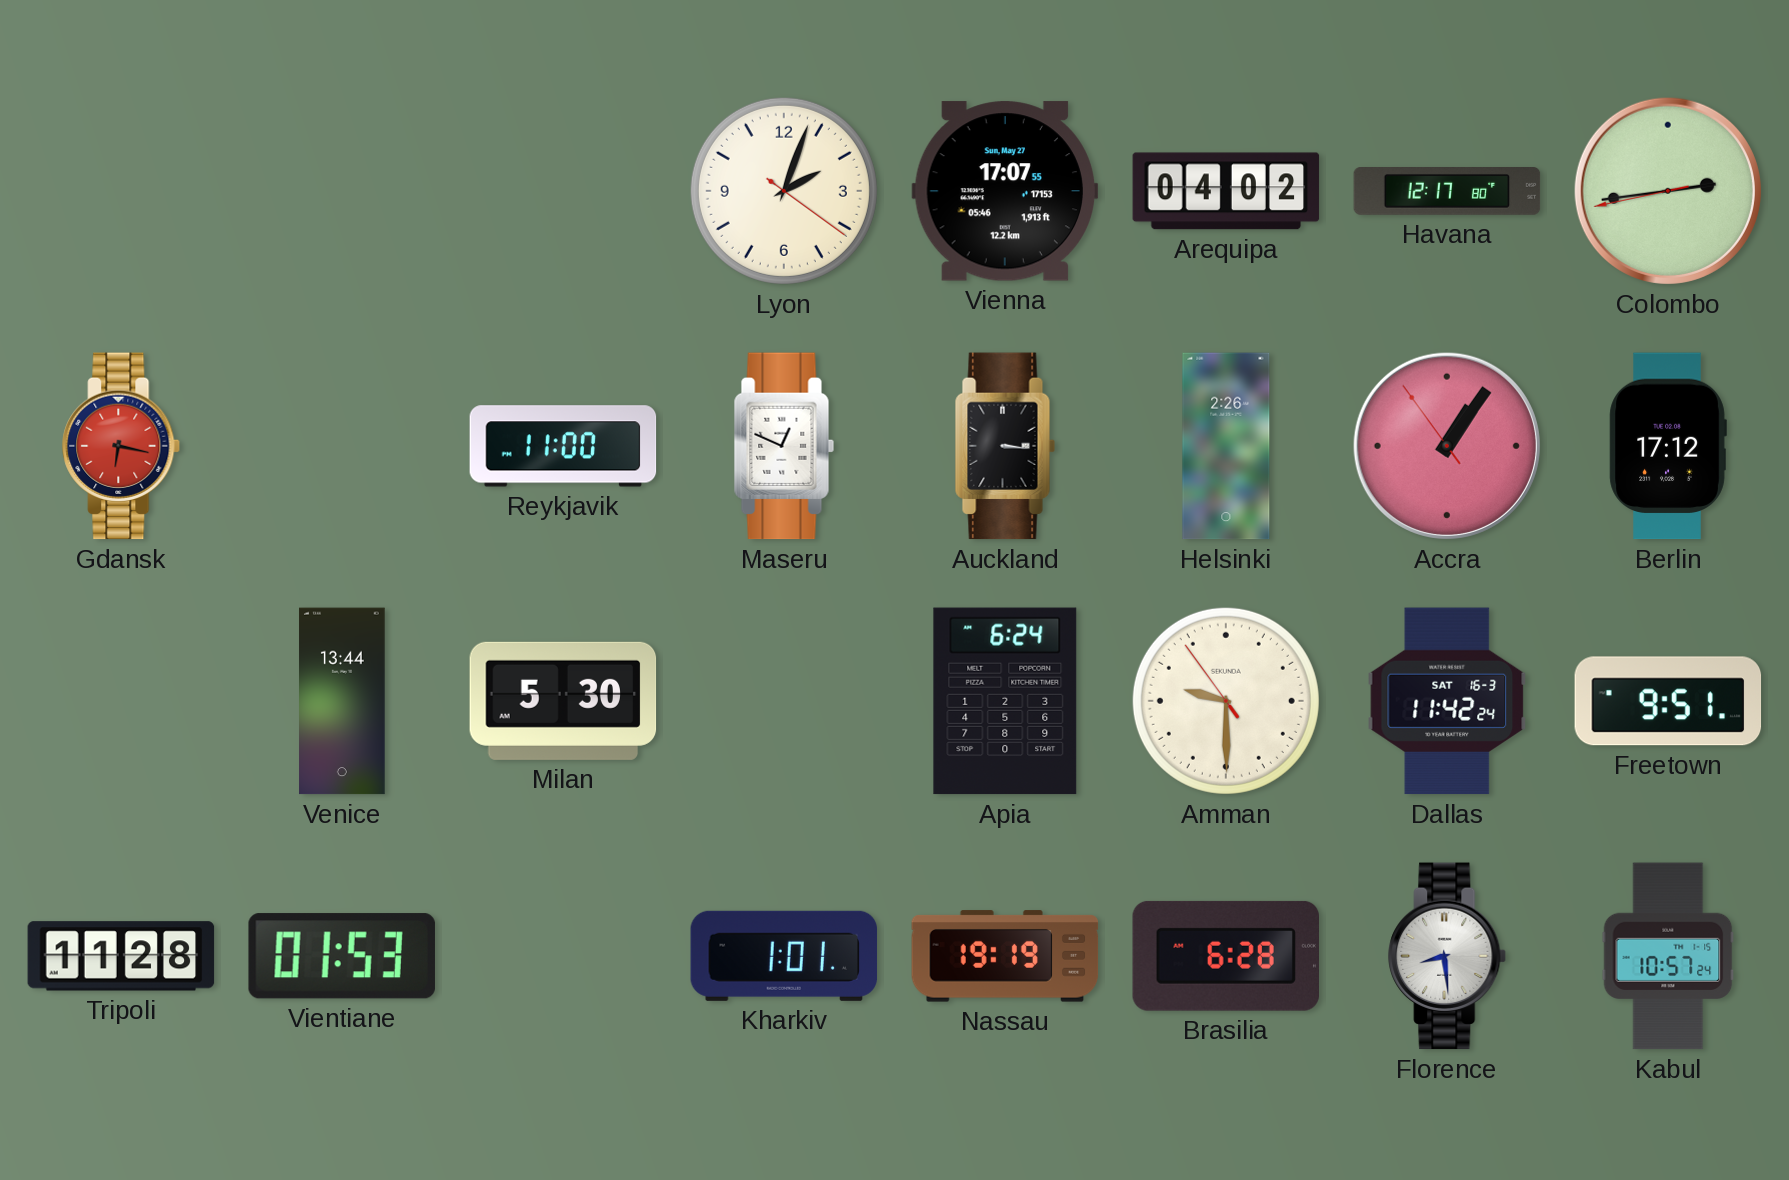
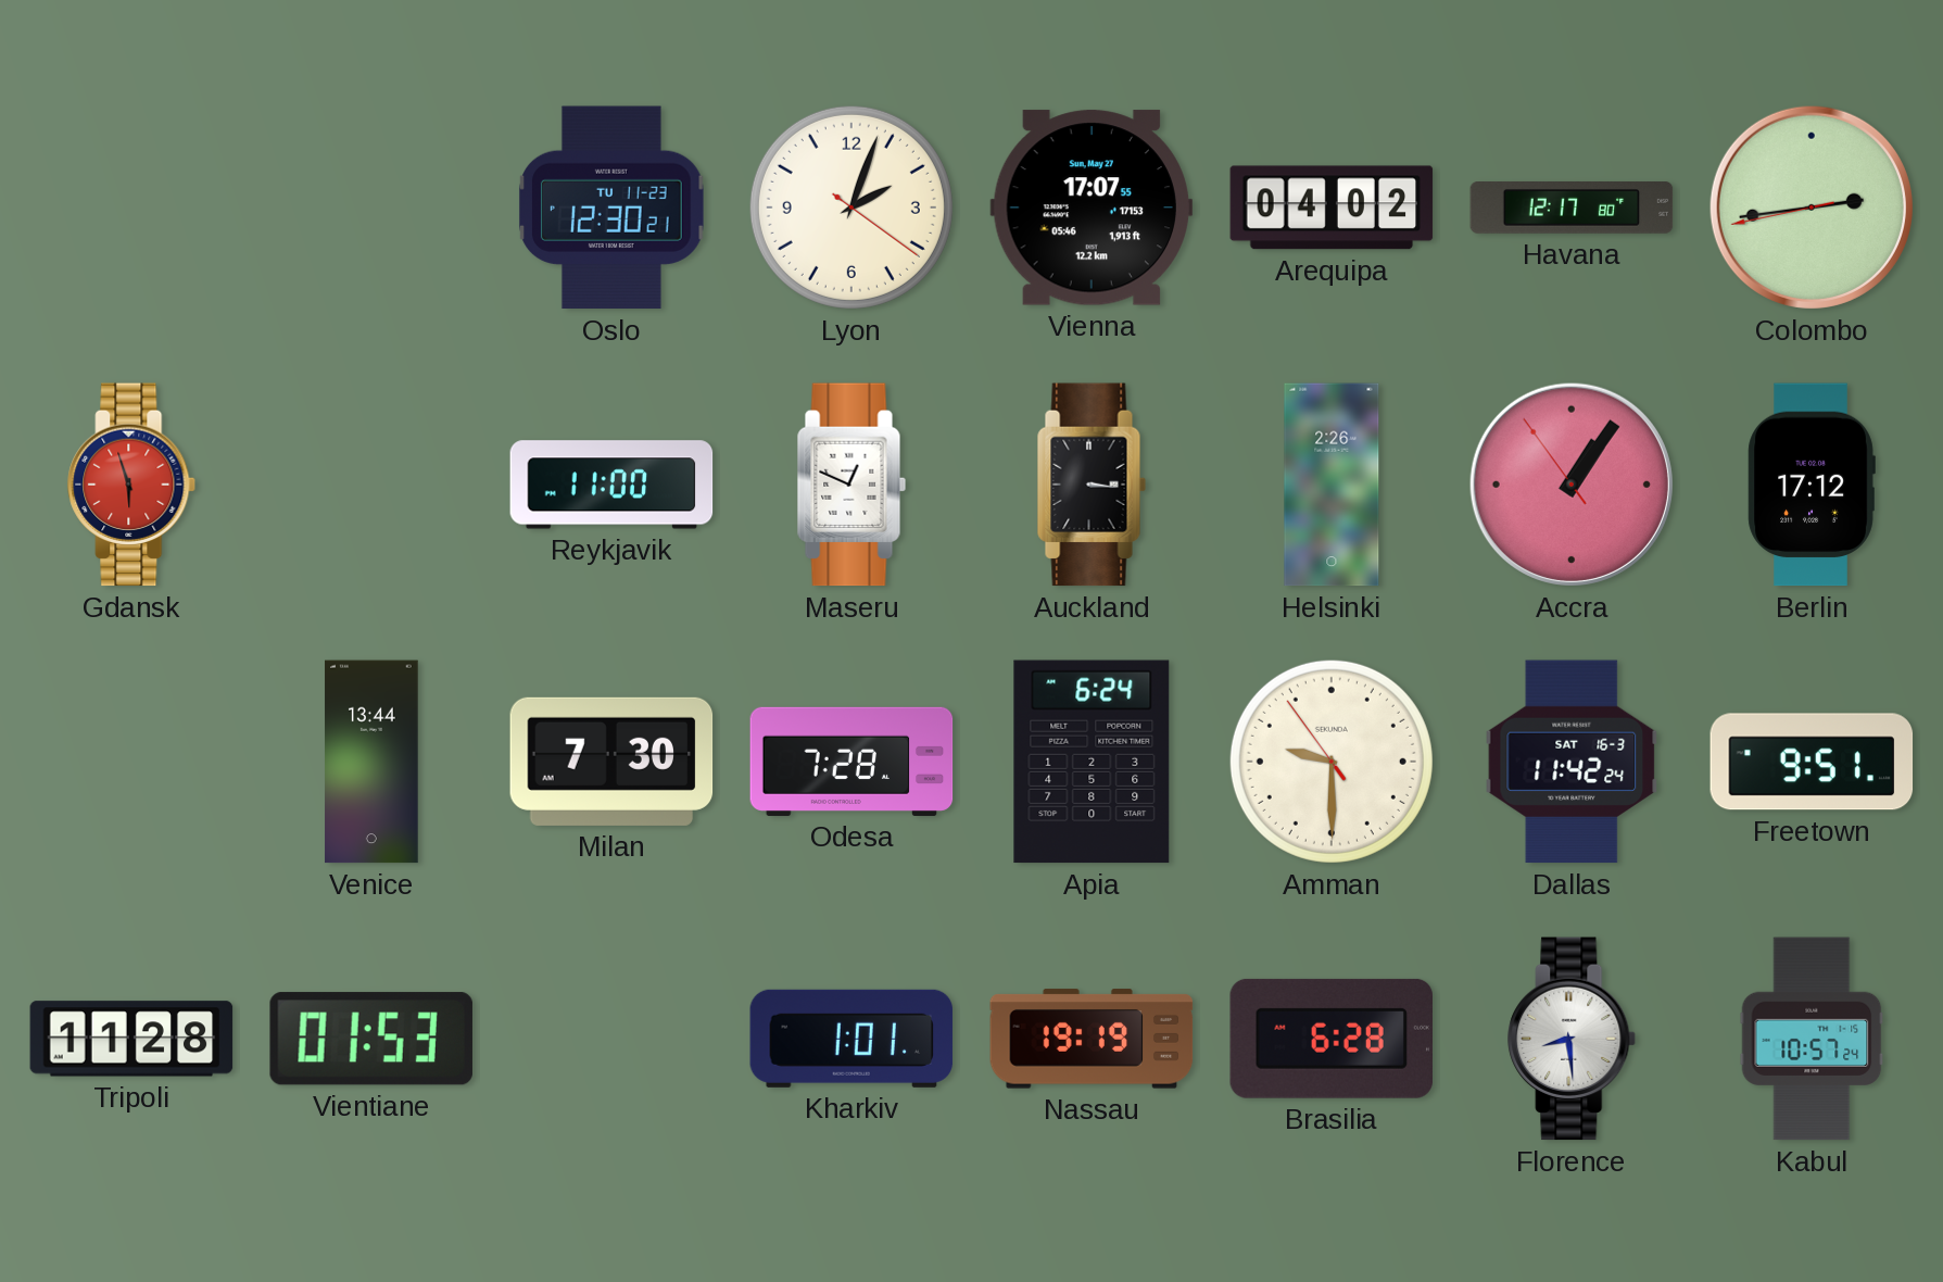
Oslo: none -> 12:30 (613, 208)
Gdansk: 6:17 -> 5:57 (133, 485)
Milan: 5:30 -> 7:30 (611, 762)
Odesa: none -> 7:28 (851, 762)
